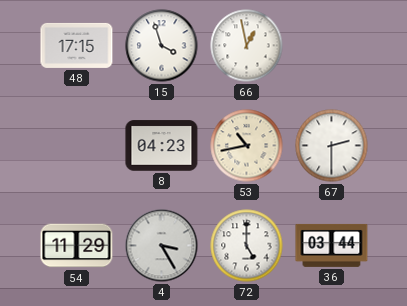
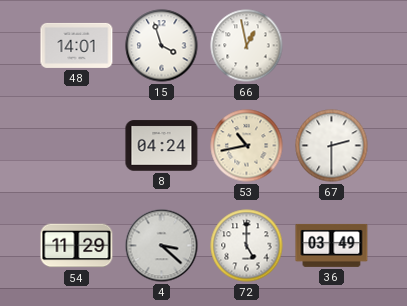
48: 17:15 -> 14:01 (77, 45)
8: 04:23 -> 04:24 (162, 146)
4: 3:25 -> 3:22 (162, 246)
36: 03:44 -> 03:49 (332, 245)
